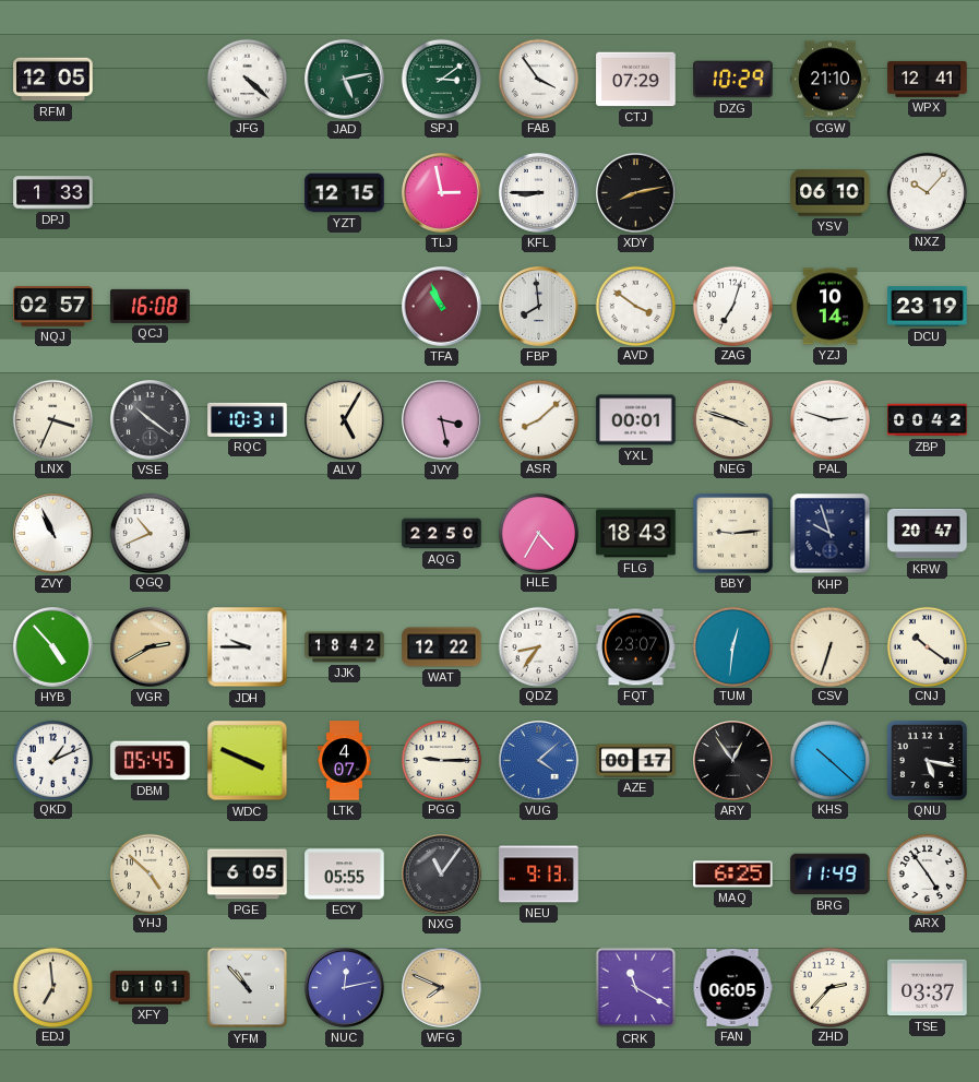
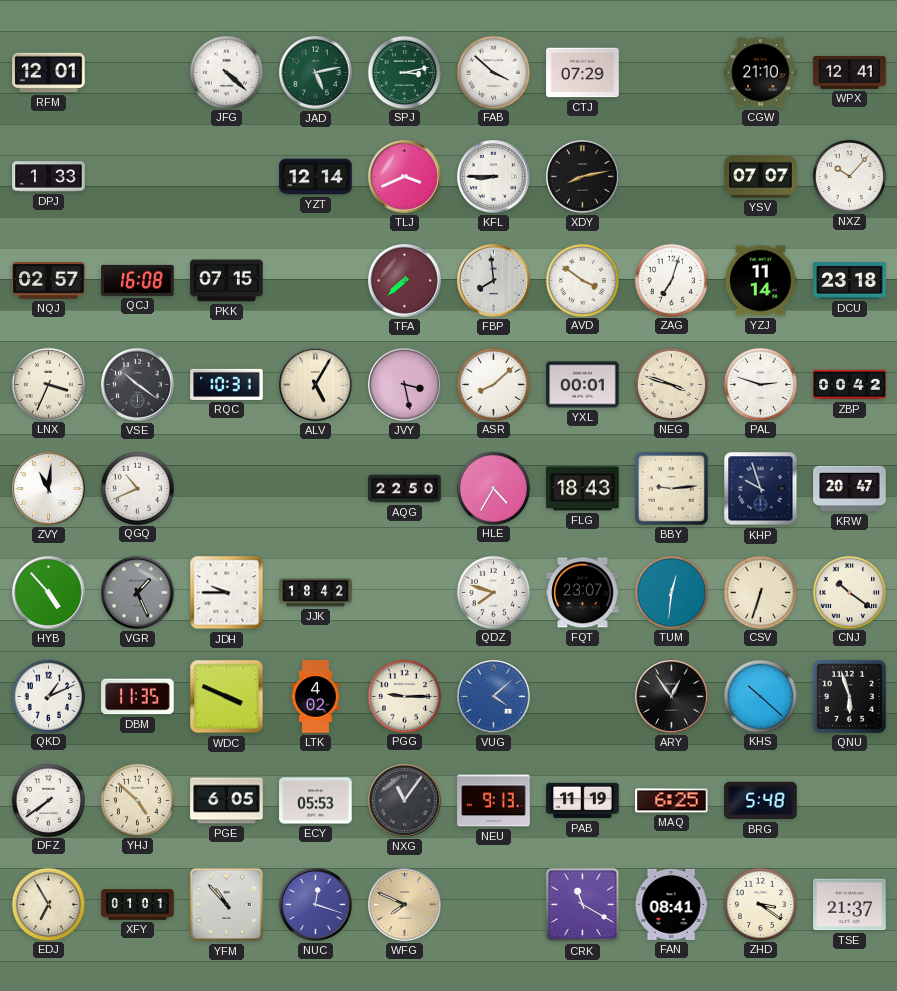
RFM: 12:05 -> 12:01 (49, 73)
SPJ: 3:09 -> 3:13 (404, 72)
FAB: 3:54 -> 3:52 (493, 72)
DZG: 10:29 -> none (733, 80)
YZT: 12:15 -> 12:14 (316, 177)
TLJ: 2:58 -> 3:41 (405, 177)
YSV: 06:10 -> 07:07 (761, 177)
PKK: none -> 07:15 (227, 281)
TFA: 10:56 -> 7:38 (405, 281)
YZJ: 10:14 -> 11:14 (761, 281)
DCU: 23:19 -> 23:18 (850, 281)
ZVY: 10:56 -> 11:01 (49, 489)
VGR: 2:40 -> 1:26 (138, 593)
VGR dial: champagne -> grey (138, 593)
WAT: 12:22 -> none (442, 647)
QDZ: 8:36 -> 7:48 (493, 592)
DBM: 05:45 -> 11:35 (138, 697)
LTK: 4:07 -> 4:02 (316, 697)
AZE: 00:17 -> none (636, 761)
QNU: 5:17 -> 5:57 (849, 696)
DFZ: none -> 7:39 (48, 800)
ECY: 05:55 -> 05:53 (316, 801)
PAB: none -> 11:19 (583, 801)
BRG: 11:49 -> 5:48 (761, 801)
ARX: 4:54 -> none (927, 873)
EDJ: 6:59 -> 6:55 (48, 904)
NUC: 12:13 -> 12:18 (316, 905)
FAN: 06:05 -> 08:41 (671, 904)
ZHD: 2:37 -> 3:21 (760, 904)
TSE: 03:37 -> 21:37 (850, 905)
